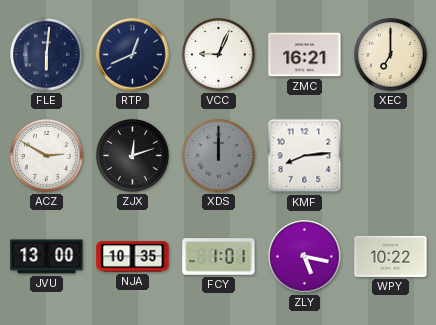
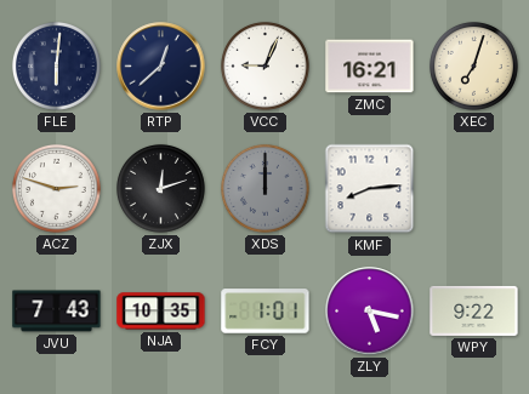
RTP: 12:41 -> 12:38 (161, 67)
XEC: 7:00 -> 7:03 (473, 65)
ACZ: 2:50 -> 2:48 (56, 188)
JVU: 13:00 -> 7:43 (57, 312)
WPY: 10:22 -> 9:22 (474, 310)
